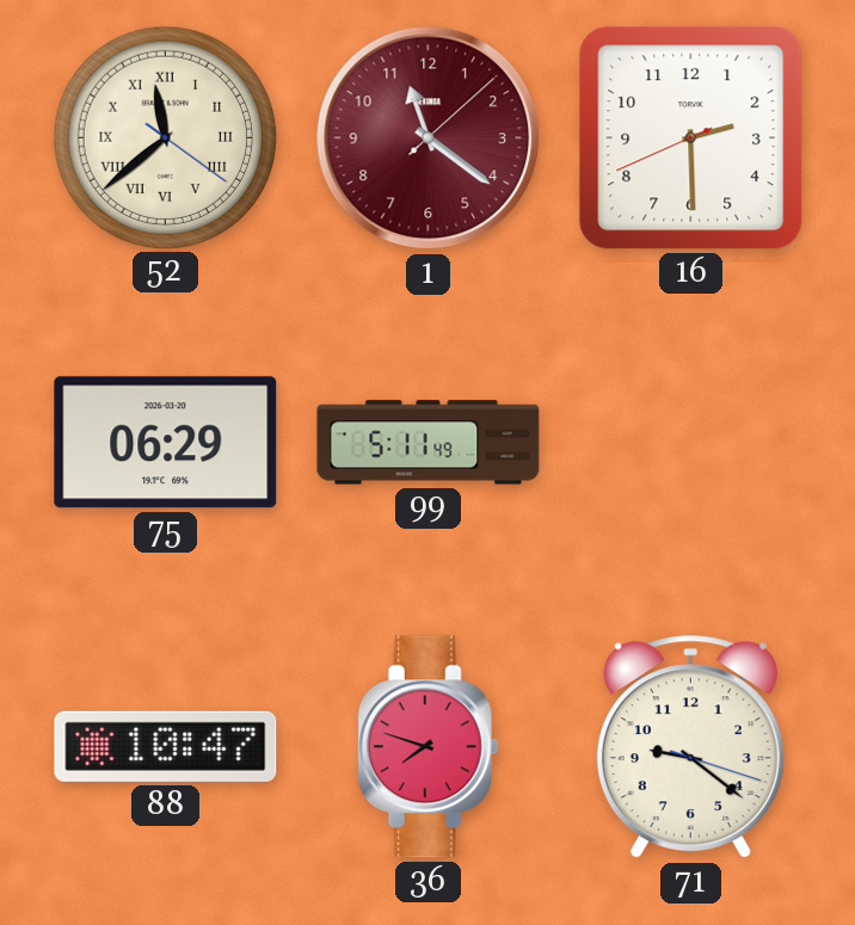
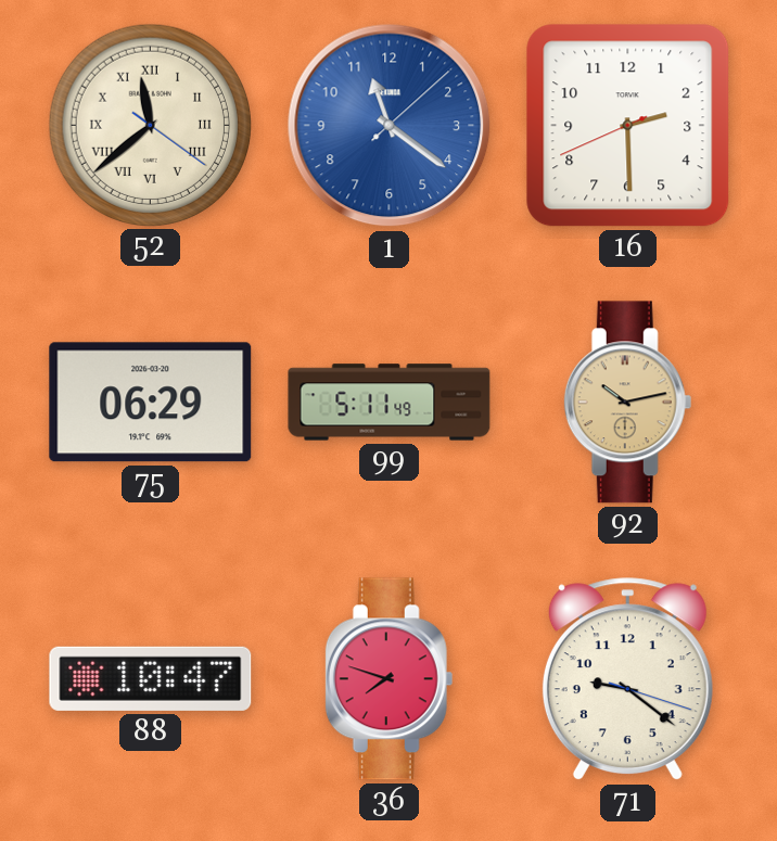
1 dial: burgundy -> blue (390, 126)
92: none -> 10:13 (628, 403)
